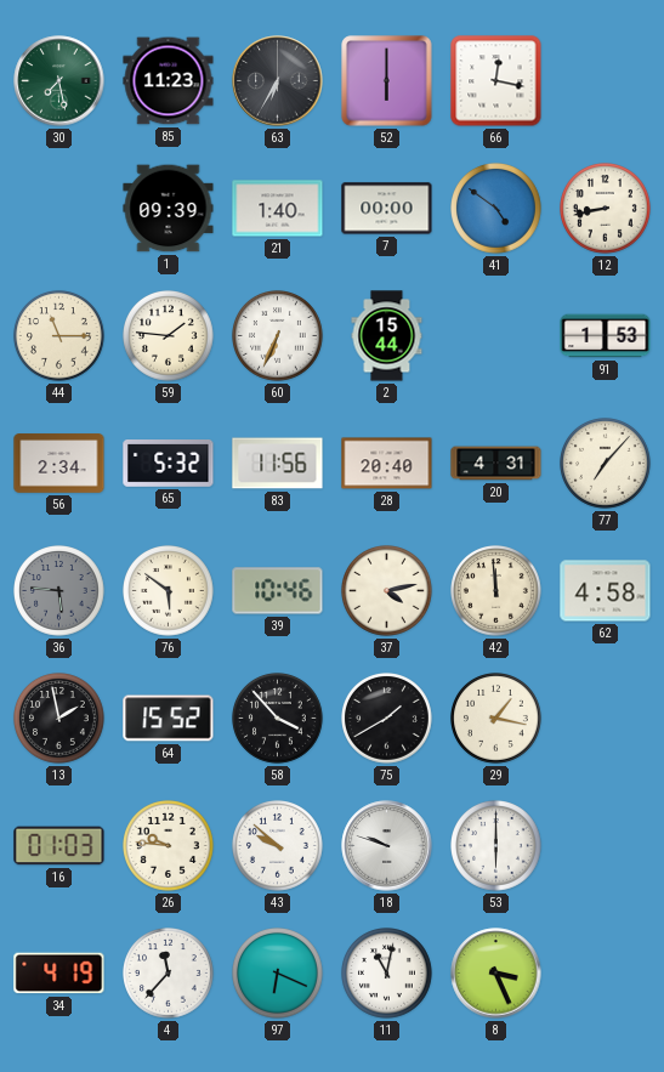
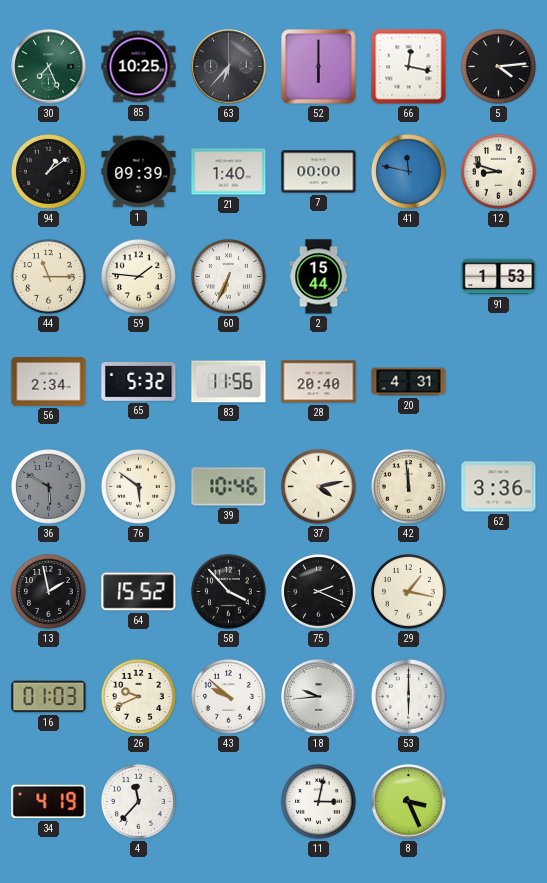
30: 7:28 -> 7:26 (49, 67)
85: 11:23 -> 10:25 (139, 67)
63: 6:35 -> 6:37 (229, 67)
5: none -> 4:14 (499, 67)
94: none -> 1:09 (49, 172)
41: 4:51 -> 11:47 (409, 172)
12: 8:43 -> 8:48 (499, 172)
77: 7:07 -> none (606, 464)
36: 5:46 -> 5:50 (49, 487)
62: 4:58 -> 3:36 (499, 487)
75: 1:40 -> 2:19 (319, 592)
26: 9:46 -> 9:41 (139, 697)
18: 9:48 -> 9:44 (319, 697)
97: 6:19 -> none (278, 974)
11: 11:02 -> 3:02 (319, 802)
